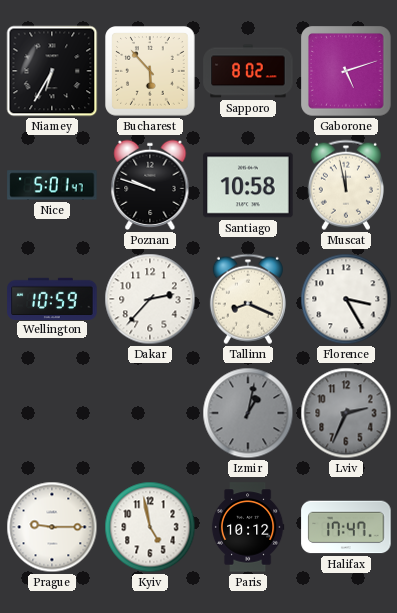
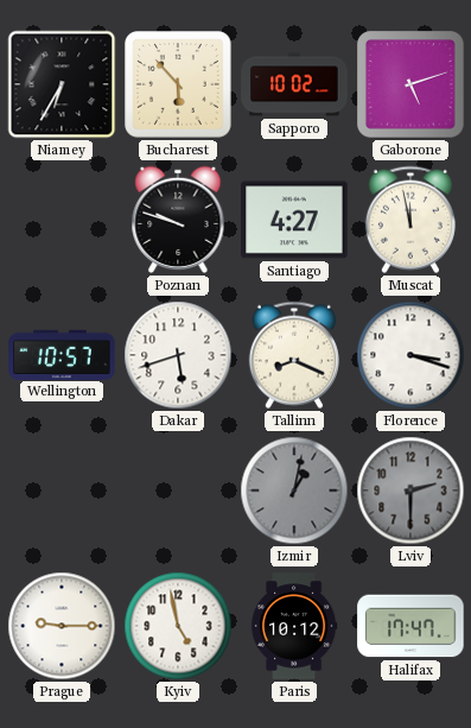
Sapporo: 8:02 -> 10:02 (294, 84)
Nice: 5:01 -> none (52, 185)
Santiago: 10:58 -> 4:27 (294, 220)
Wellington: 10:59 -> 10:57 (62, 354)
Dakar: 2:37 -> 5:42 (178, 355)
Florence: 3:25 -> 3:18 (410, 355)
Lviv: 2:34 -> 2:30 (410, 490)
